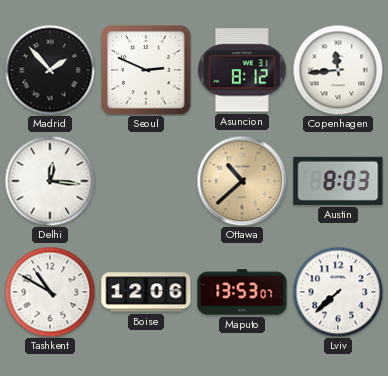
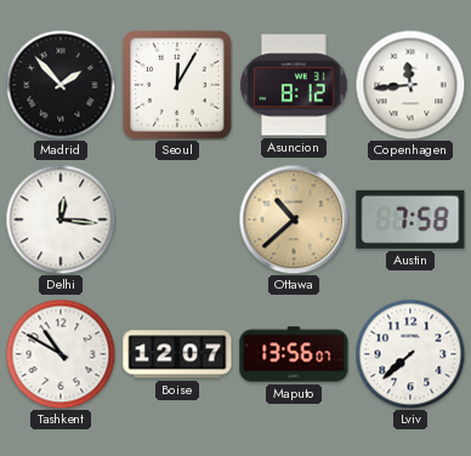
Seoul: 2:49 -> 12:05 (178, 86)
Austin: 8:03 -> 7:58 (410, 220)
Boise: 12:06 -> 12:07 (177, 354)
Maputo: 13:53 -> 13:56 (294, 354)
